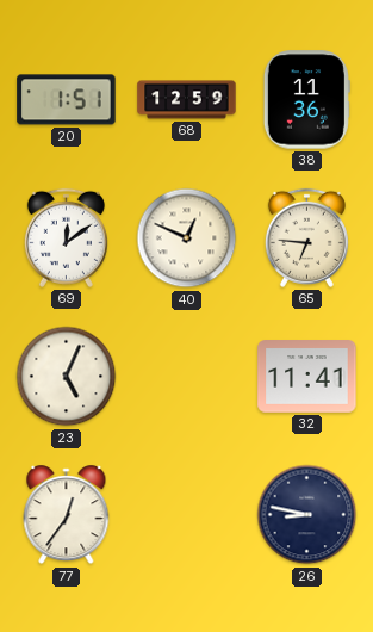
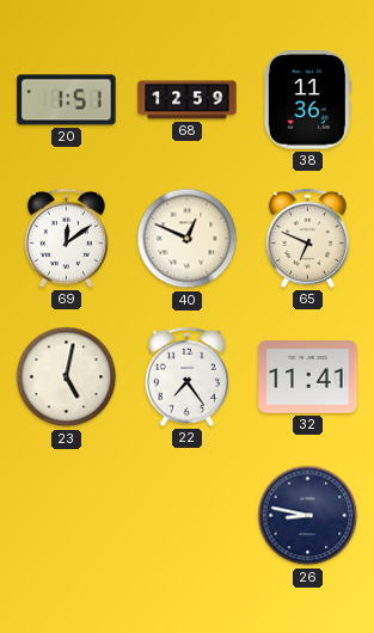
65: 6:46 -> 6:49 (307, 238)
23: 5:04 -> 5:02 (67, 377)
22: none -> 7:24 (186, 376)
77: 12:36 -> none (67, 515)
